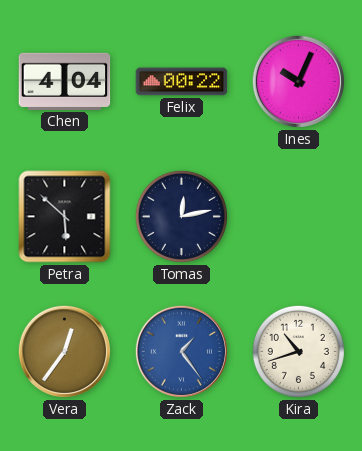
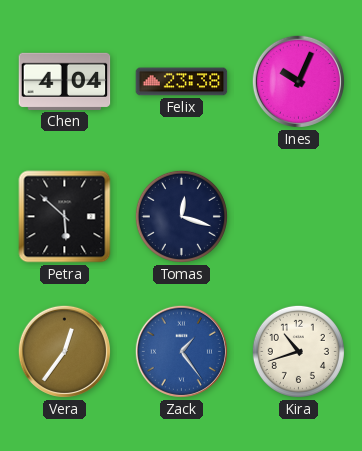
Felix: 00:22 -> 23:38 (182, 82)
Tomas: 12:13 -> 12:18 (181, 216)
